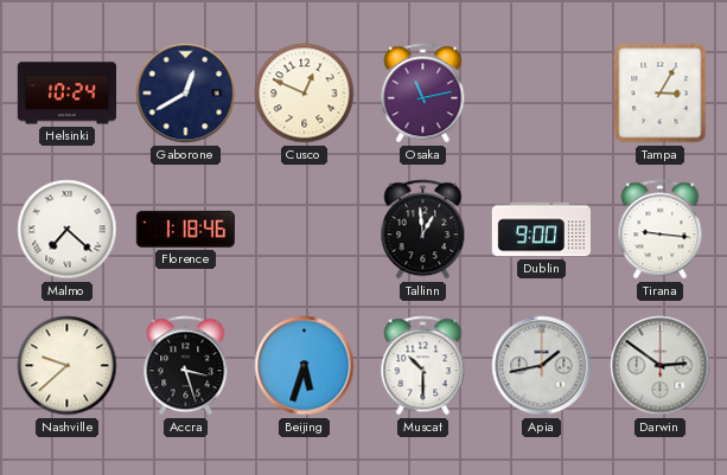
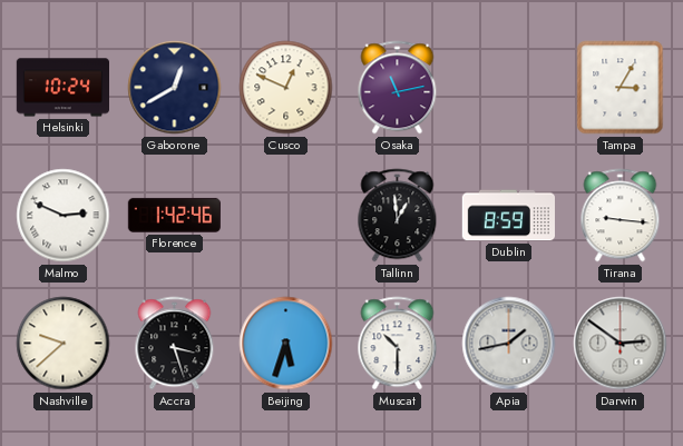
Malmo: 7:22 -> 2:49 (64, 216)
Florence: 1:18 -> 1:42 (174, 215)
Dublin: 9:00 -> 8:59 (508, 216)
